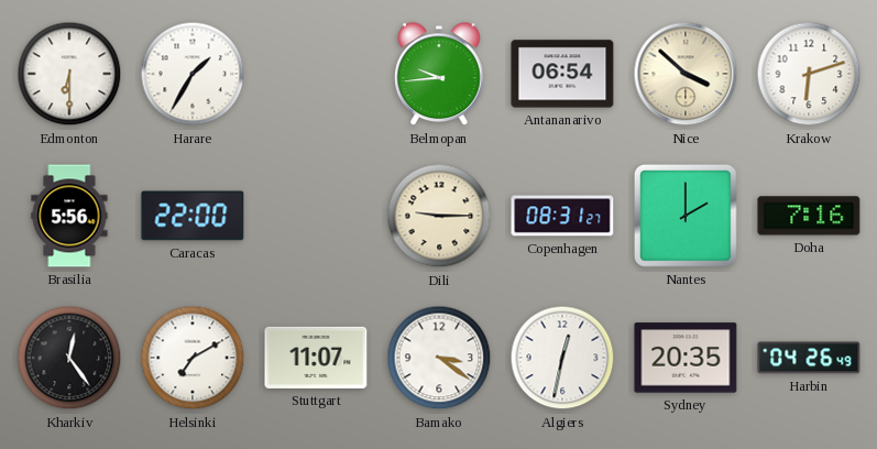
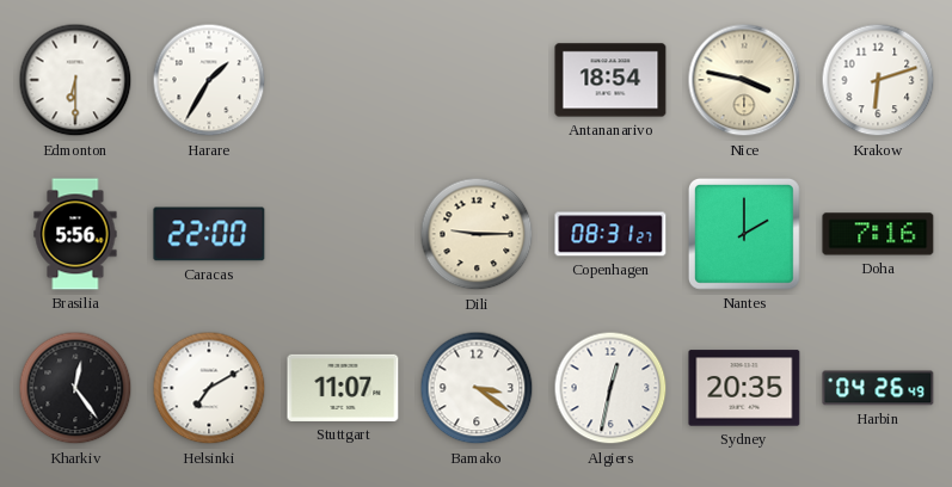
Belmopan: 9:44 -> none (439, 75)
Antananarivo: 06:54 -> 18:54 (610, 80)
Nice: 3:52 -> 3:47 (744, 80)
